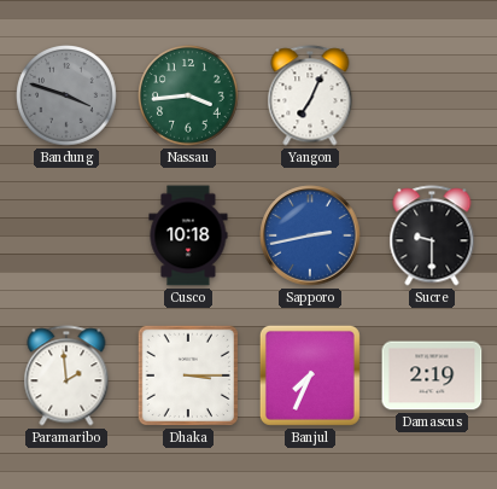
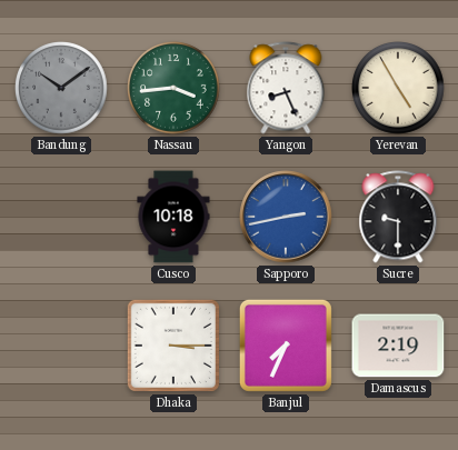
Bandung: 3:48 -> 10:09 (61, 88)
Yangon: 7:04 -> 8:26 (286, 88)
Yerevan: none -> 4:55 (398, 88)
Paramaribo: 1:59 -> none (66, 376)
